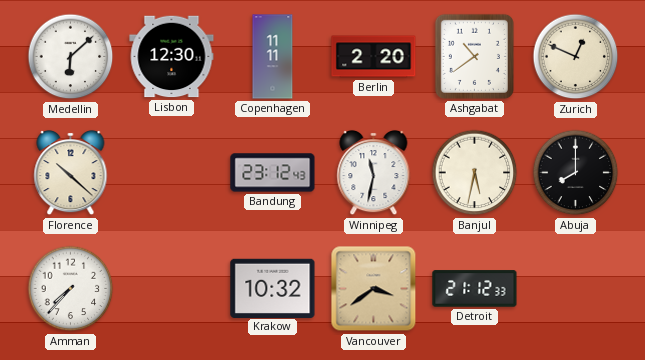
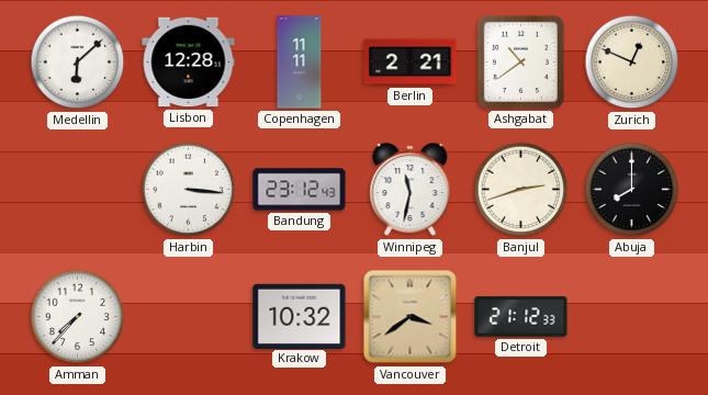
Lisbon: 12:30 -> 12:28 (189, 63)
Berlin: 2:20 -> 2:21 (411, 63)
Florence: 10:22 -> none (71, 173)
Harbin: none -> 3:16 (189, 190)
Banjul: 5:32 -> 2:42 (521, 190)
